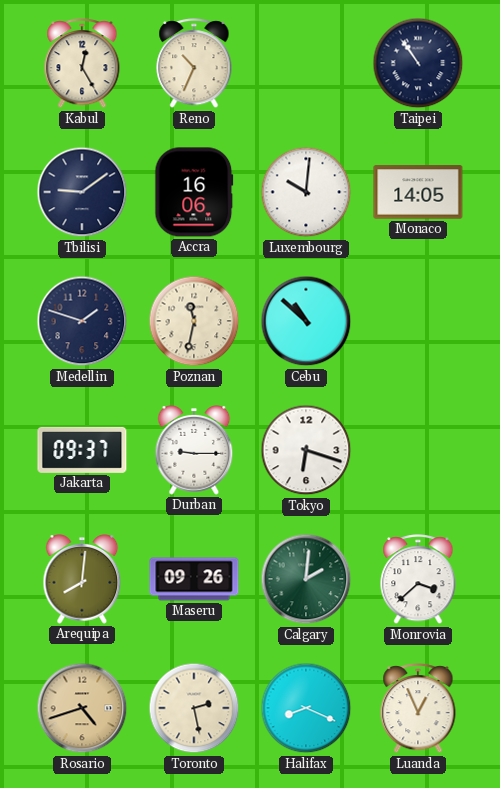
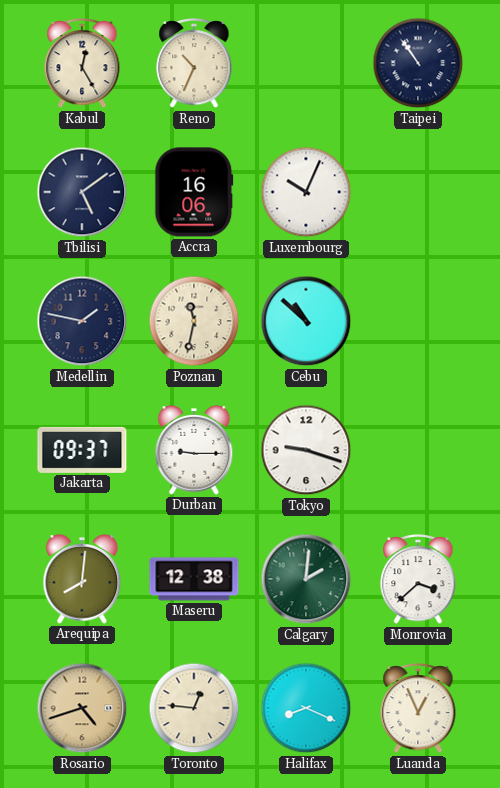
Tbilisi: 9:09 -> 5:09 (82, 192)
Luxembourg: 10:01 -> 10:04 (306, 192)
Monaco: 14:05 -> none (418, 192)
Medellin: 1:48 -> 1:47 (82, 321)
Tokyo: 6:18 -> 9:18 (306, 450)
Maseru: 09:26 -> 12:38 (194, 579)
Toronto: 2:28 -> 12:46 (194, 708)
